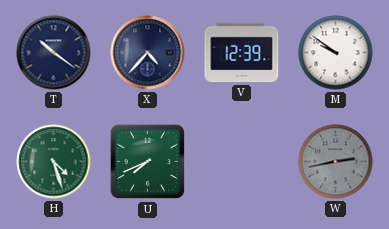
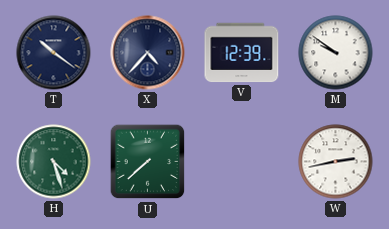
U: 7:41 -> 7:38 (148, 162)
W dial: grey -> white (336, 162)
